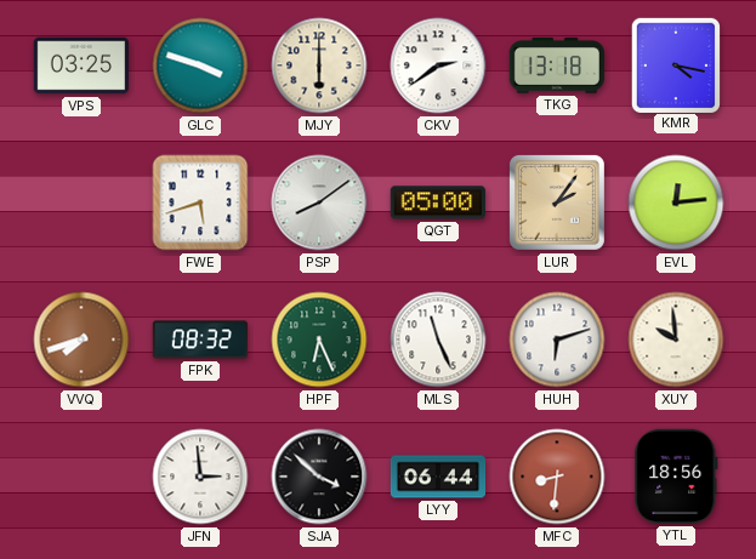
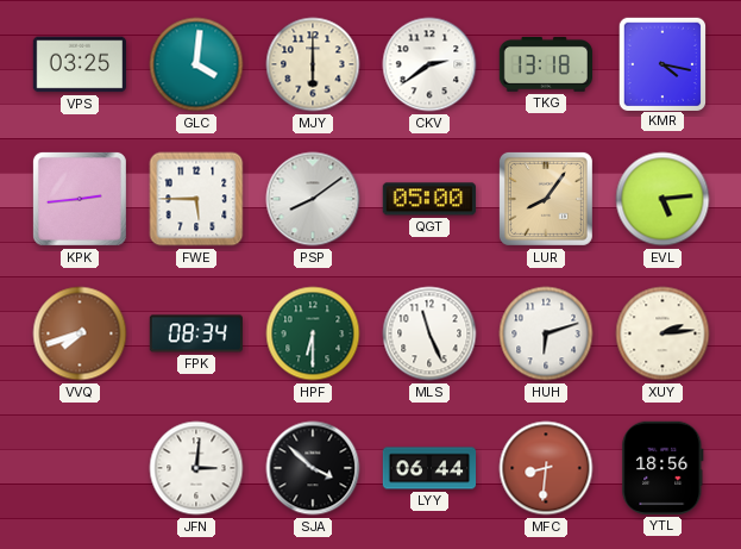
GLC: 3:48 -> 4:01 (196, 64)
KPK: none -> 2:44 (80, 199)
FWE: 5:42 -> 5:45 (196, 199)
LUR: 2:06 -> 8:06 (546, 199)
EVL: 12:14 -> 5:14 (662, 199)
FPK: 08:32 -> 08:34 (195, 333)
HPF: 6:26 -> 6:30 (313, 333)
XUY: 9:59 -> 2:14 (662, 333)
JFN: 2:59 -> 3:01 (196, 468)
